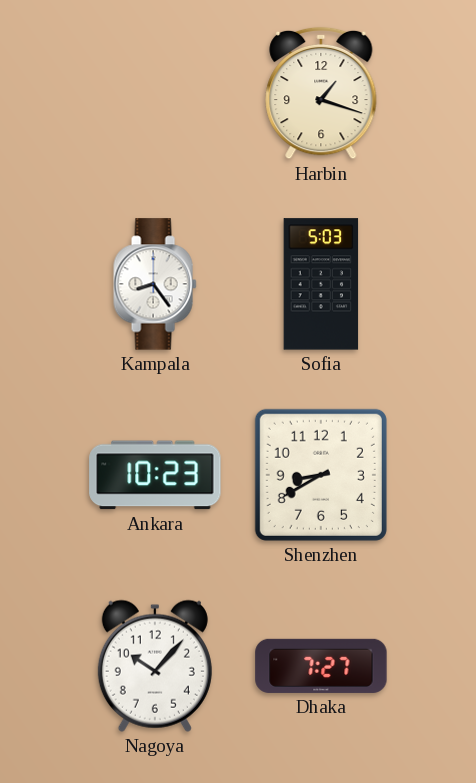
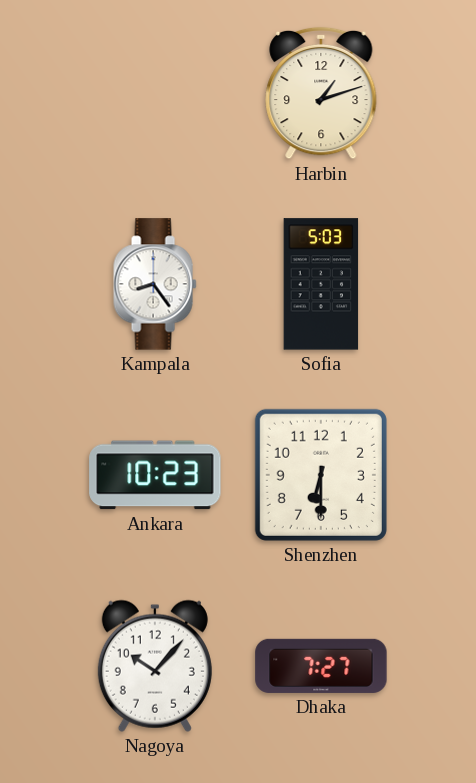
Harbin: 1:18 -> 1:12 (321, 93)
Shenzhen: 8:40 -> 6:30 (321, 475)
